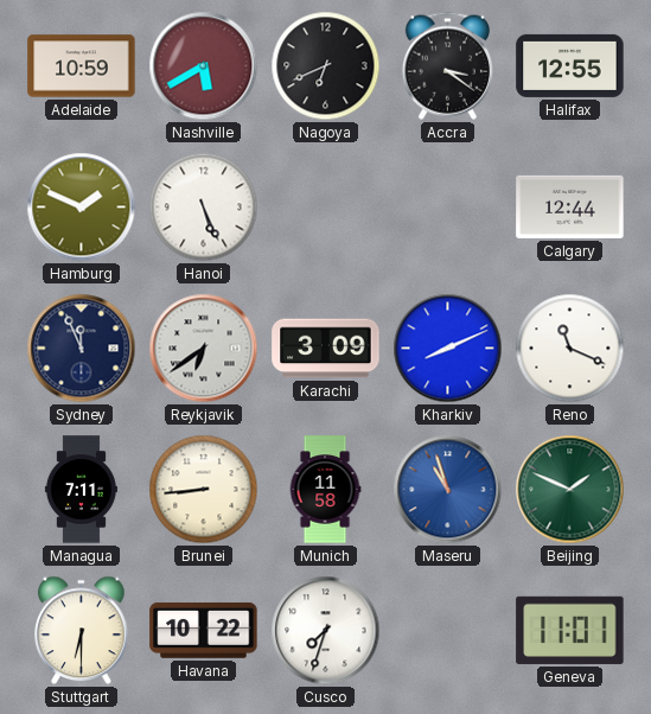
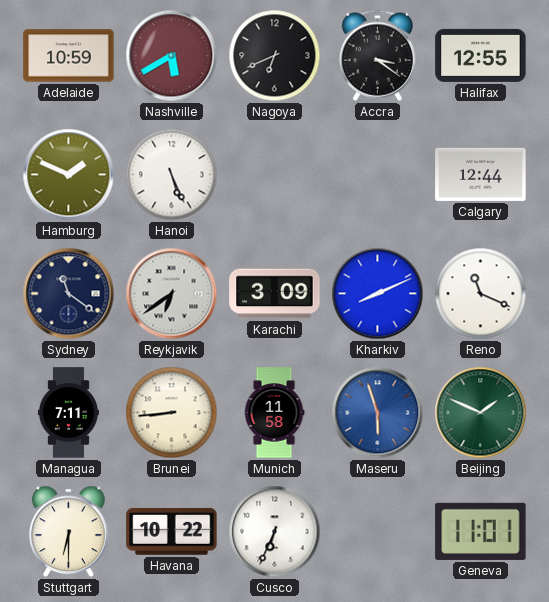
Sydney: 11:56 -> 11:21 (69, 294)
Maseru: 10:57 -> 5:57 (378, 413)
Cusco: 7:33 -> 6:34 (275, 532)
